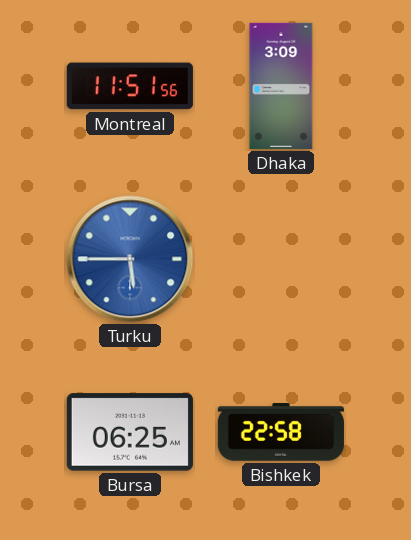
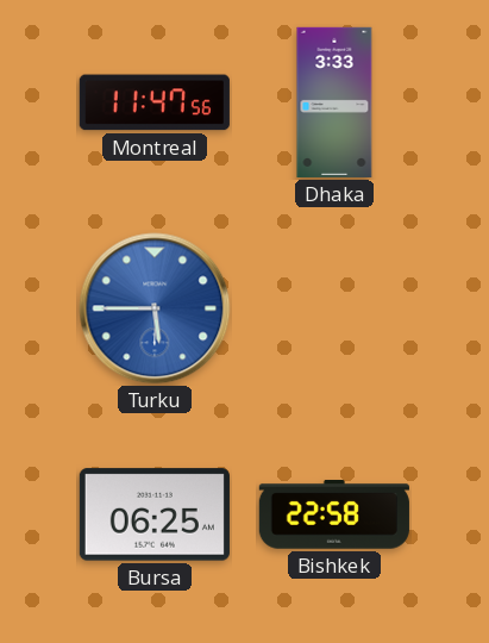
Montreal: 11:51 -> 11:47 (155, 102)
Dhaka: 3:09 -> 3:33 (334, 102)
